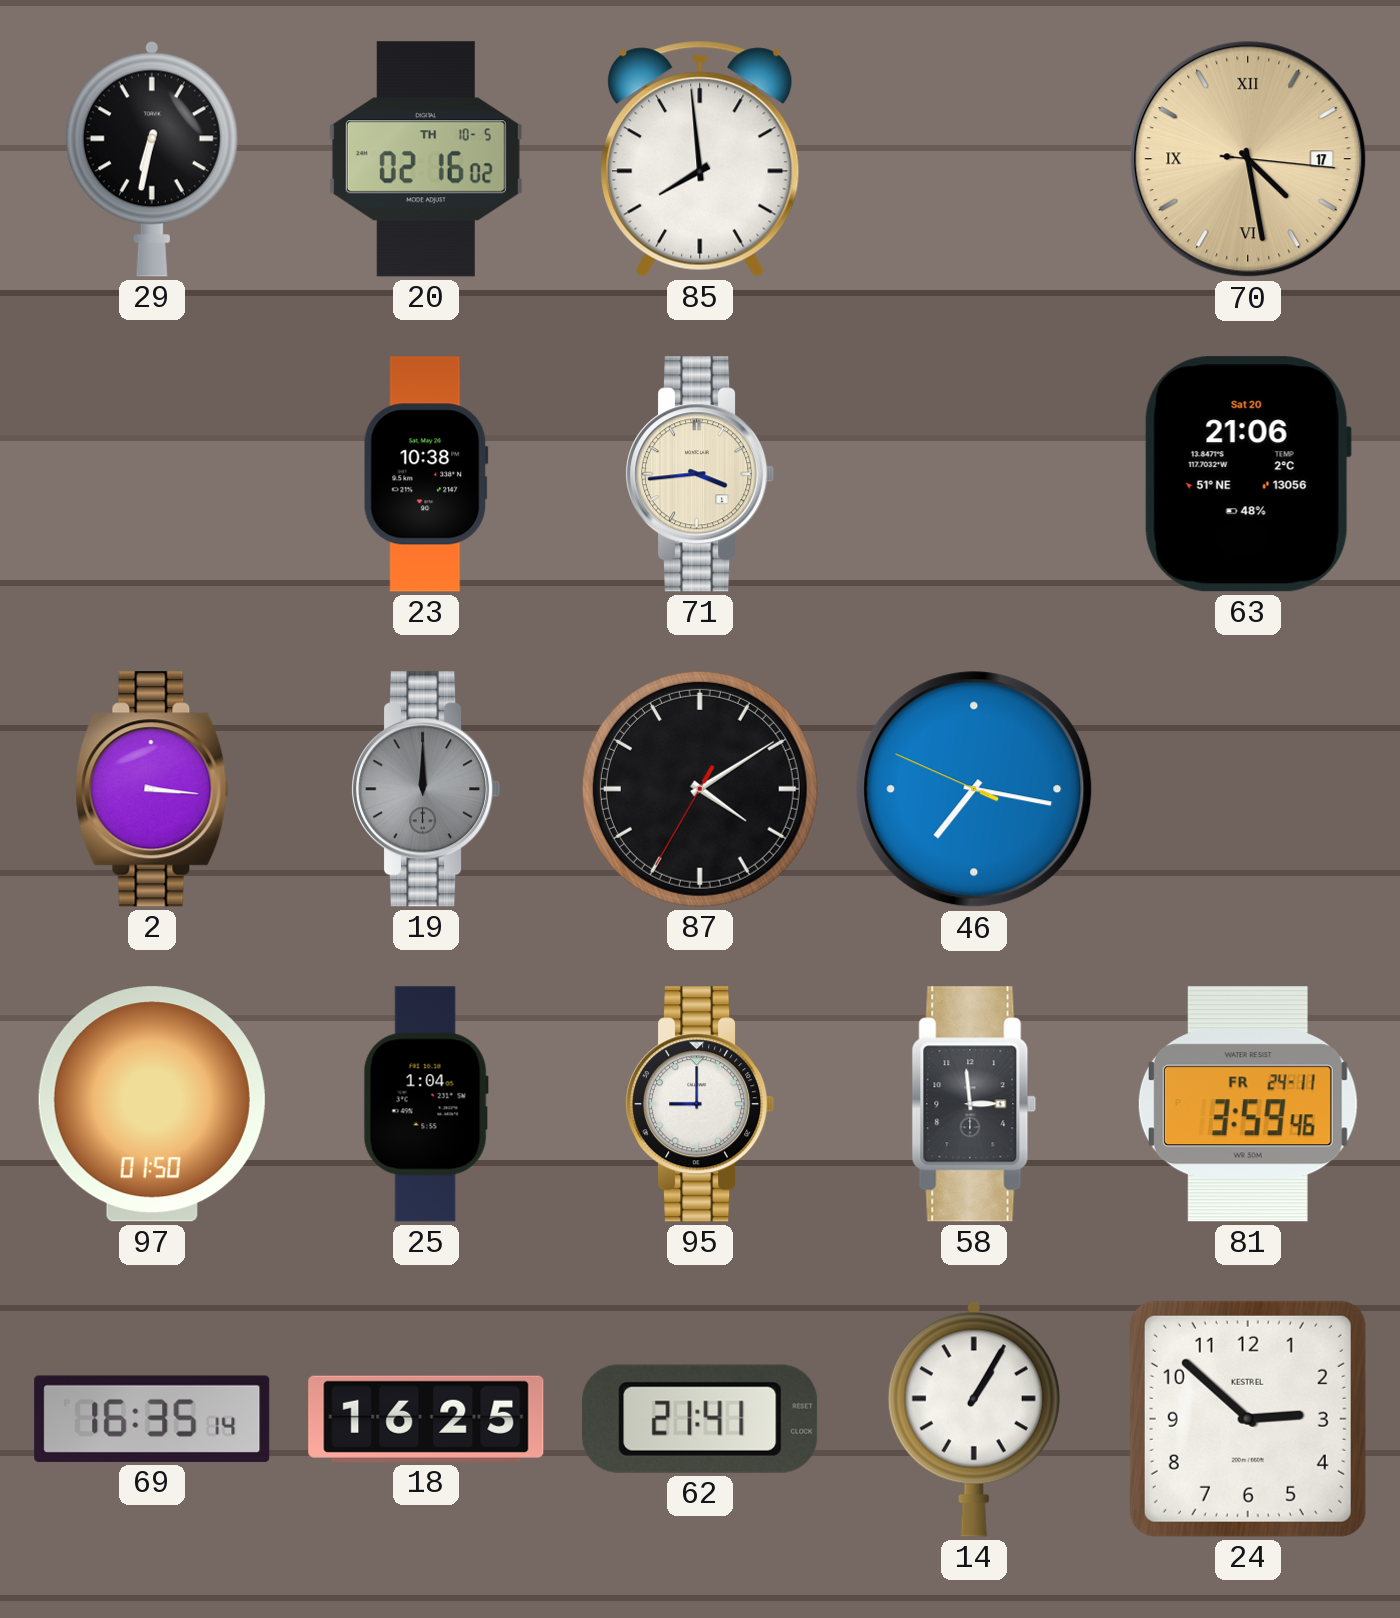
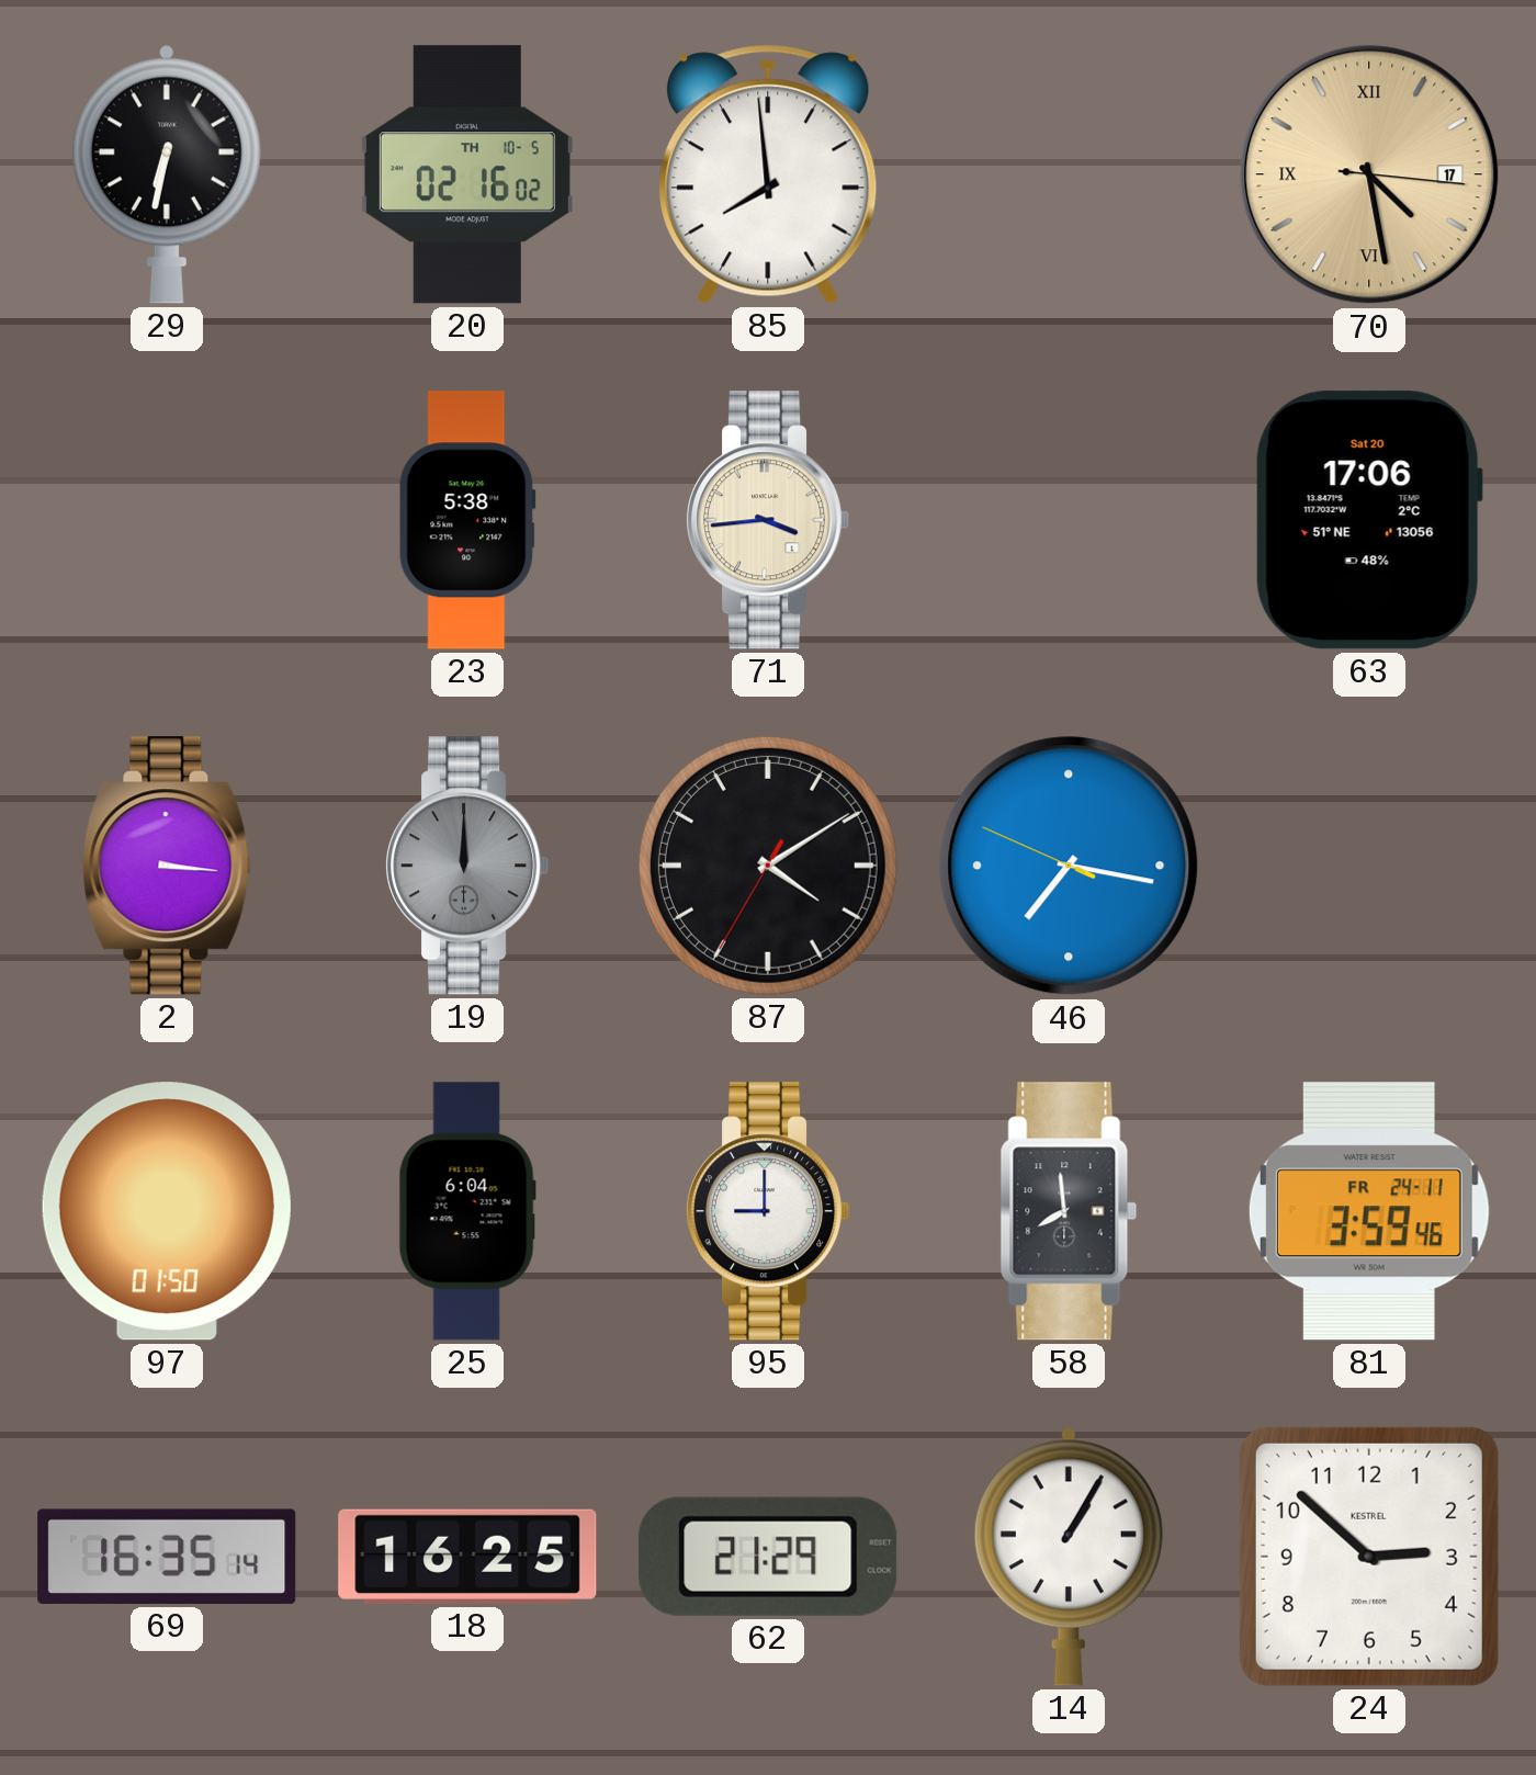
23: 10:38 -> 5:38 (467, 520)
63: 21:06 -> 17:06 (1369, 520)
25: 1:04 -> 6:04 (467, 1211)
58: 2:59 -> 7:59 (1069, 1211)
62: 21:41 -> 21:29 (768, 1557)
